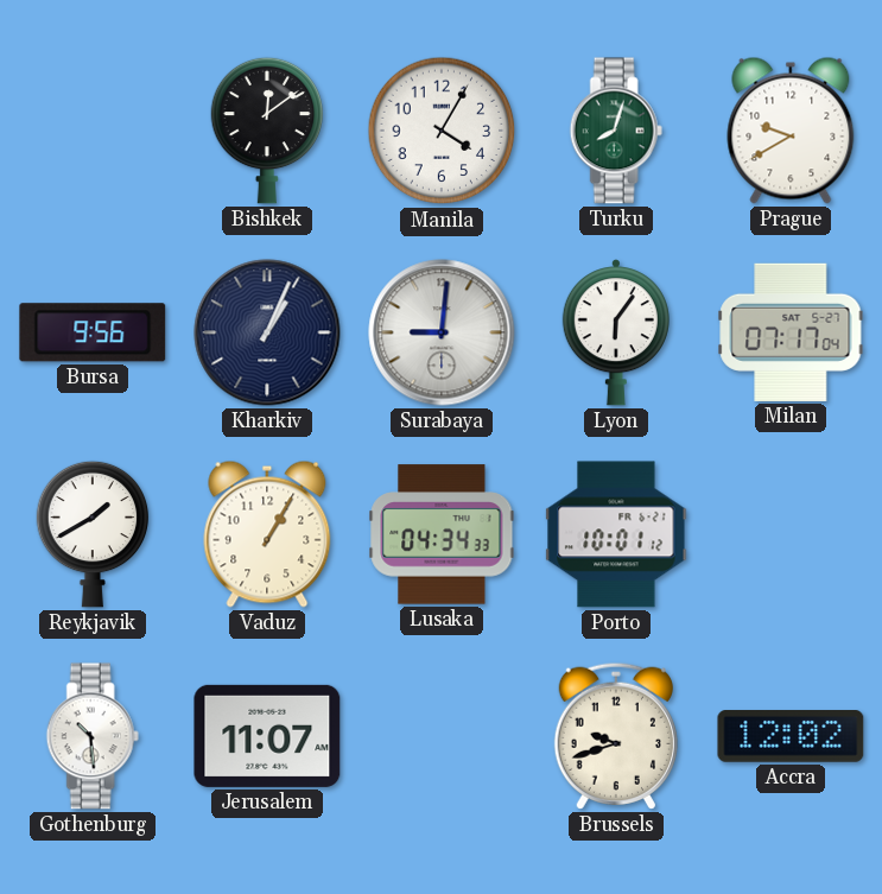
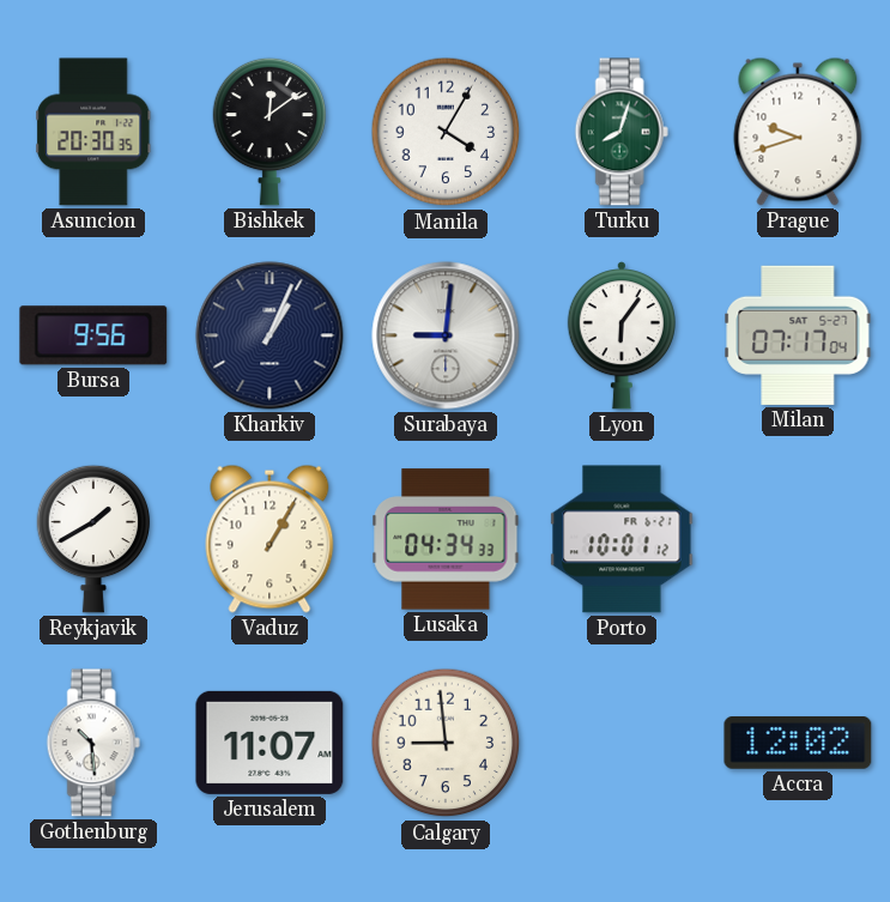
Asuncion: none -> 20:30 (93, 132)
Prague: 9:40 -> 9:42 (798, 132)
Calgary: none -> 8:59 (446, 743)
Brussels: 9:42 -> none (616, 736)
